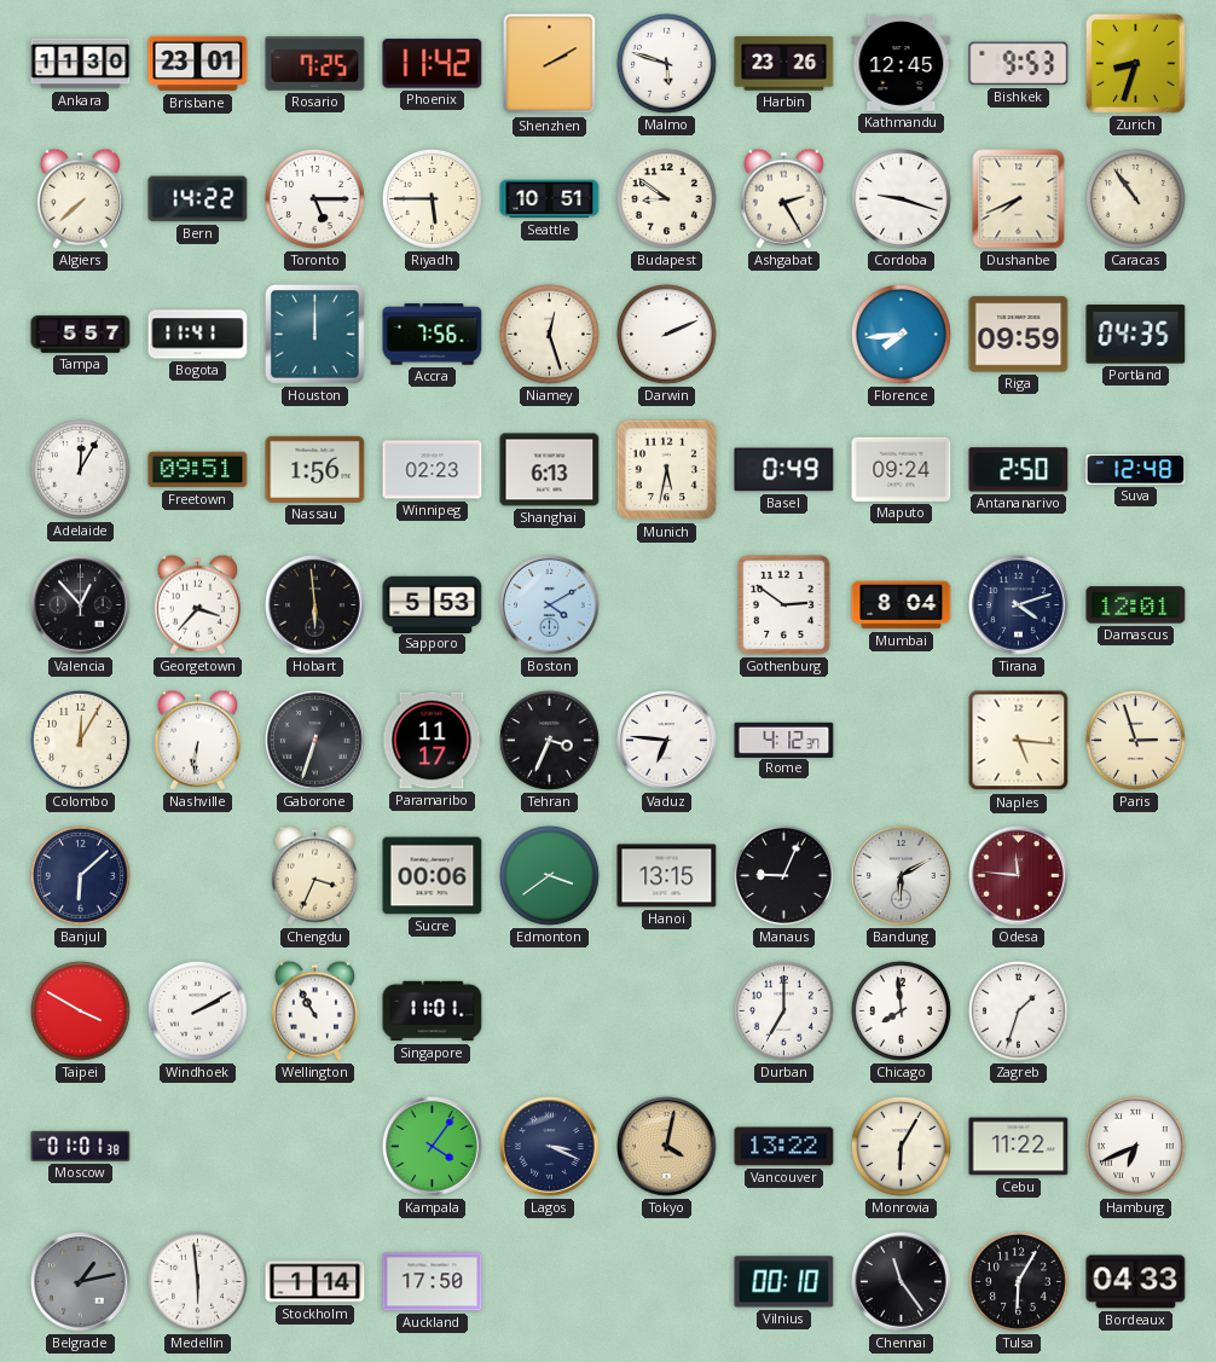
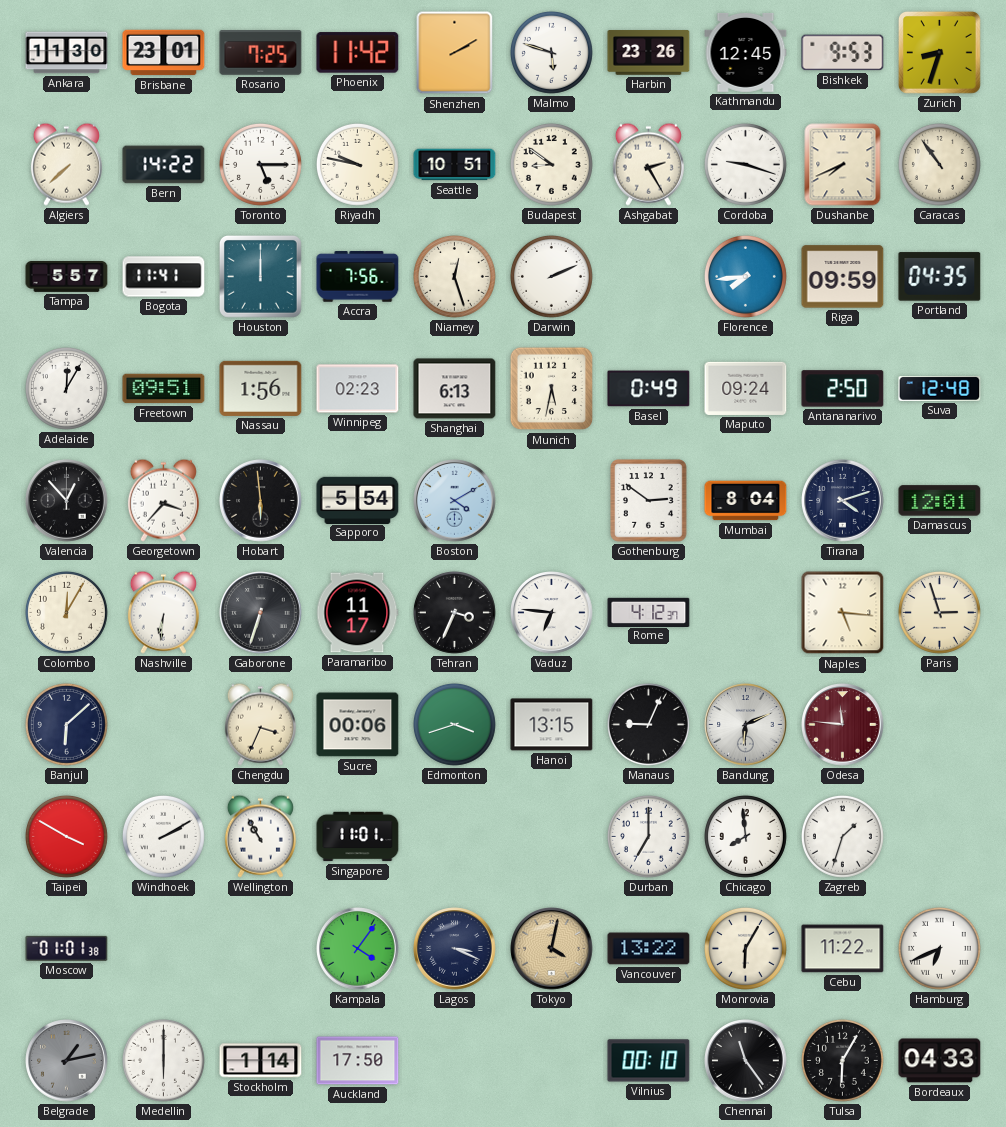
Riyadh: 5:45 -> 9:47 (357, 164)
Sapporo: 5:53 -> 5:54 (358, 500)
Edmonton: 3:39 -> 3:42 (454, 724)
Bandung: 6:10 -> 6:11 (746, 725)
Medellin: 5:59 -> 6:00 (163, 1060)
